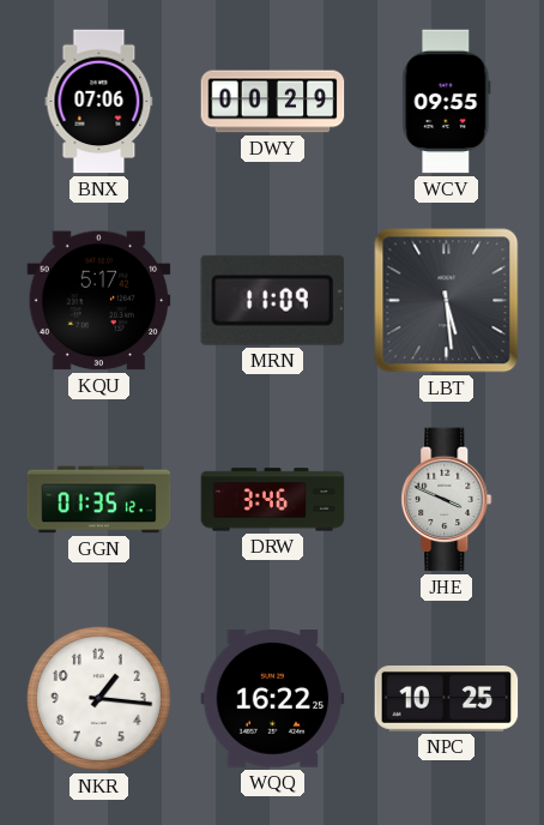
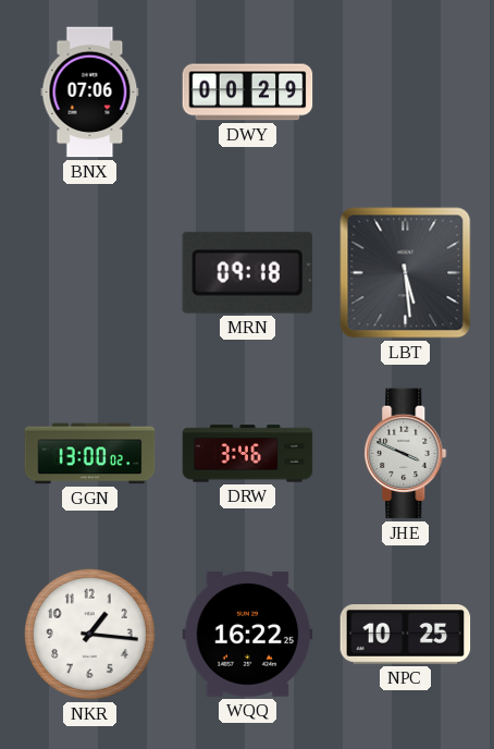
WCV: 09:55 -> none (447, 102)
KQU: 5:17 -> none (99, 301)
MRN: 11:09 -> 09:18 (247, 272)
GGN: 01:35 -> 13:00 (90, 454)
